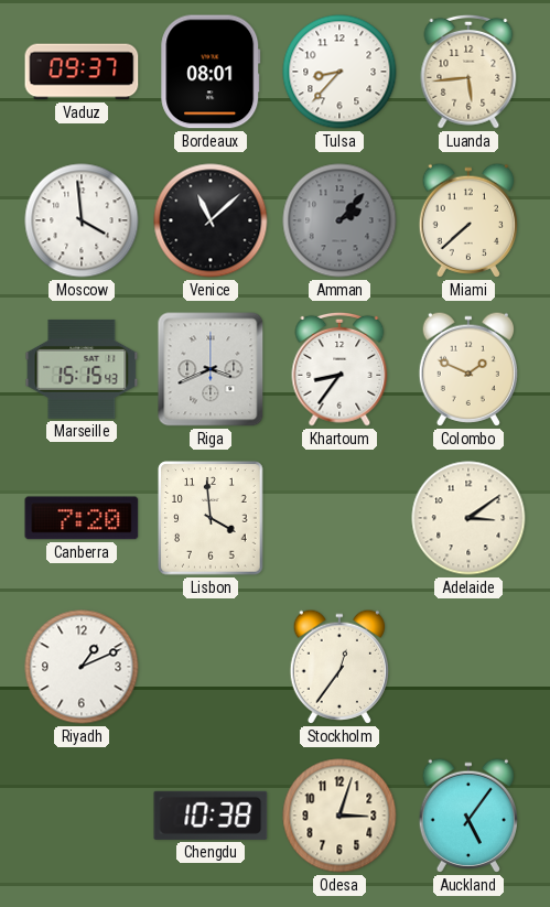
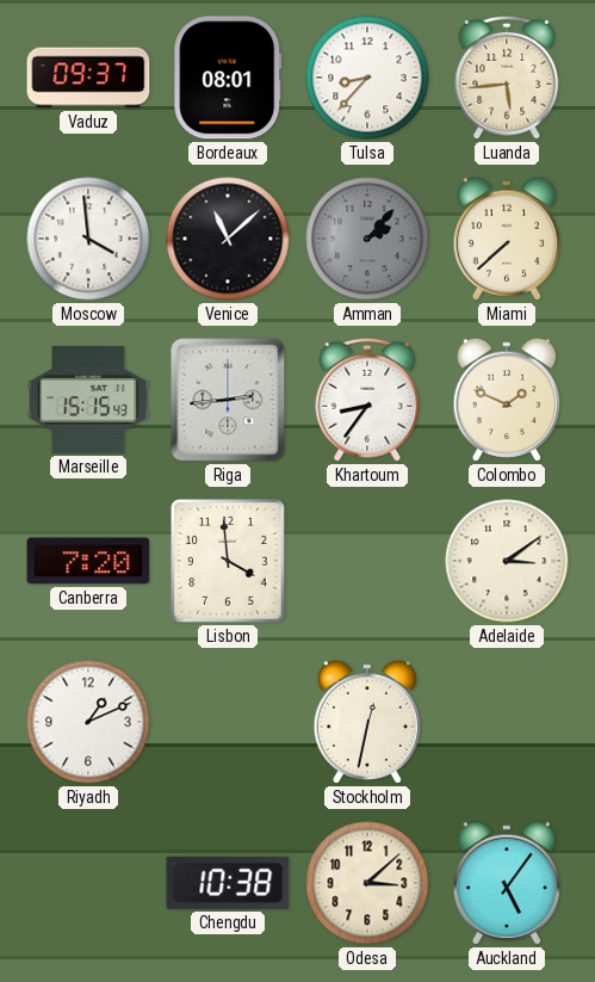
Riga: 3:41 -> 2:44 (228, 400)
Stockholm: 12:36 -> 12:32 (366, 722)
Odesa: 3:03 -> 3:08 (367, 883)
